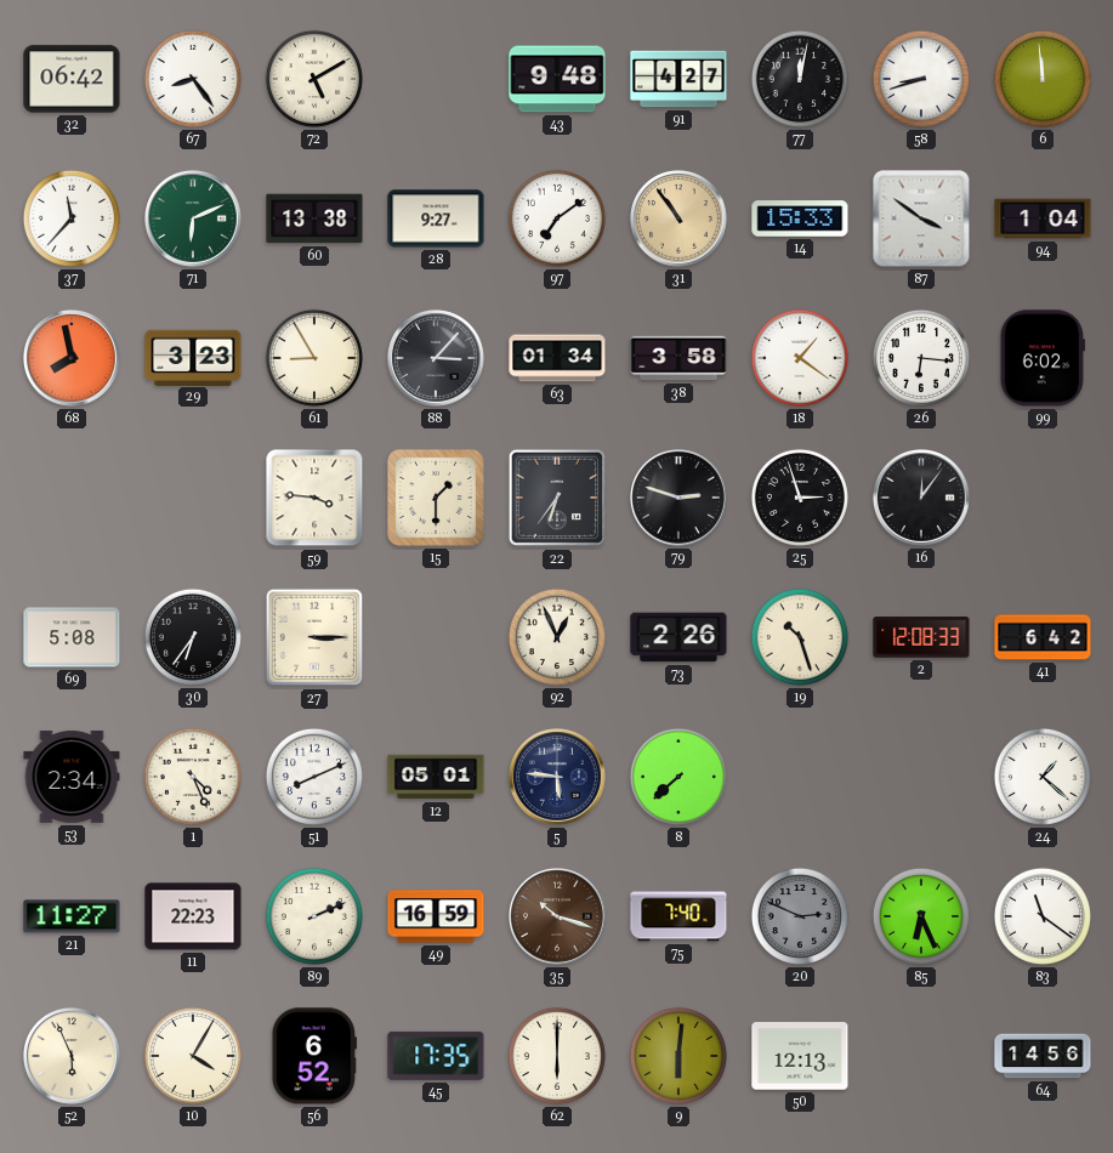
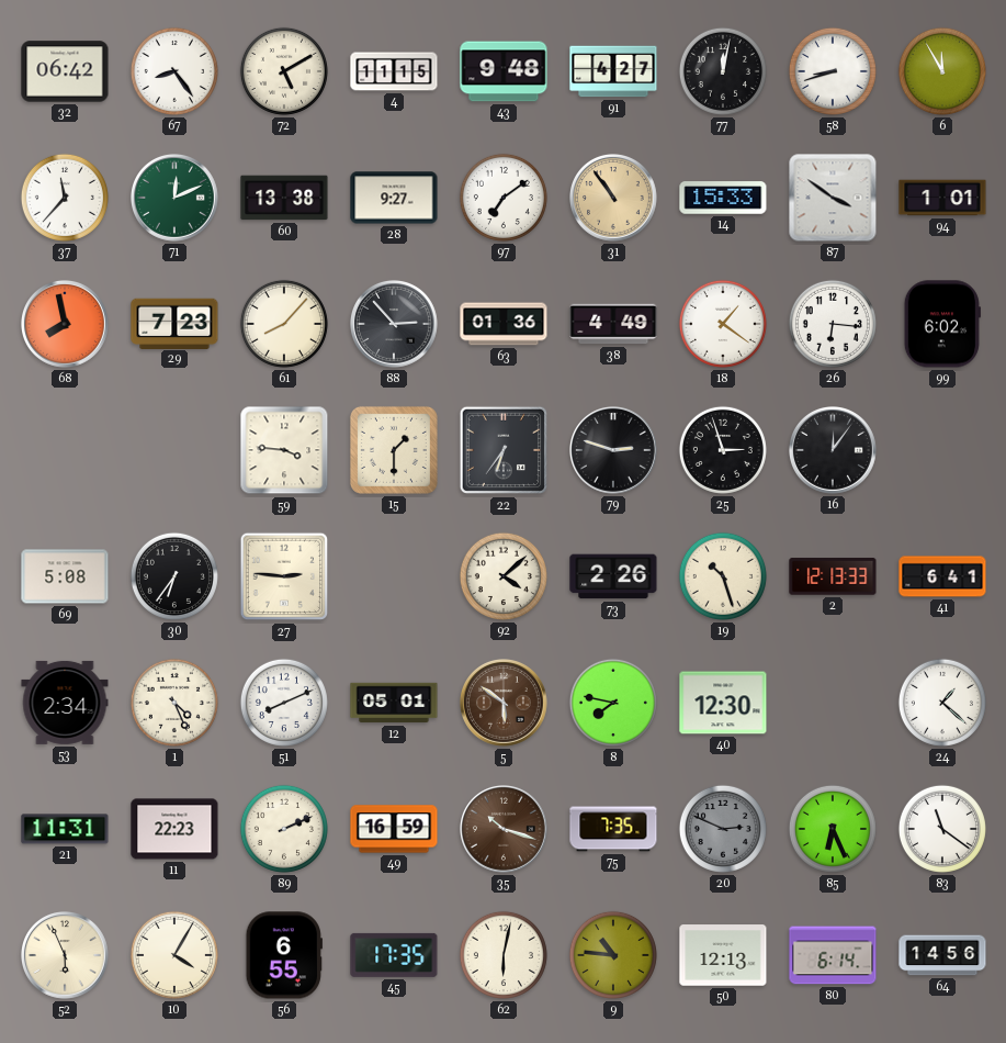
4: none -> 11:15 (394, 71)
6: 11:59 -> 11:55 (942, 71)
71: 6:11 -> 12:11 (176, 199)
94: 1:04 -> 1:01 (942, 198)
29: 3:23 -> 7:23 (174, 323)
61: 8:55 -> 8:07 (284, 324)
88: 3:07 -> 2:53 (395, 325)
63: 01:34 -> 01:36 (504, 324)
38: 3:58 -> 4:49 (613, 324)
27: 3:15 -> 2:46 (284, 576)
92: 12:56 -> 4:08 (504, 576)
2: 12:08 -> 12:13 (833, 576)
41: 6:42 -> 6:41 (942, 576)
5: 5:46 -> 5:51 (505, 704)
5 dial: navy -> brown (505, 704)
8: 7:38 -> 7:47 (613, 703)
40: none -> 12:30 (723, 703)
21: 11:27 -> 11:31 (65, 829)
75: 7:40 -> 7:35 (613, 829)
56: 6:52 -> 6:55 (284, 955)
62: 6:00 -> 6:02 (504, 955)
9: 6:01 -> 10:46 (613, 955)
80: none -> 6:14 (833, 955)
